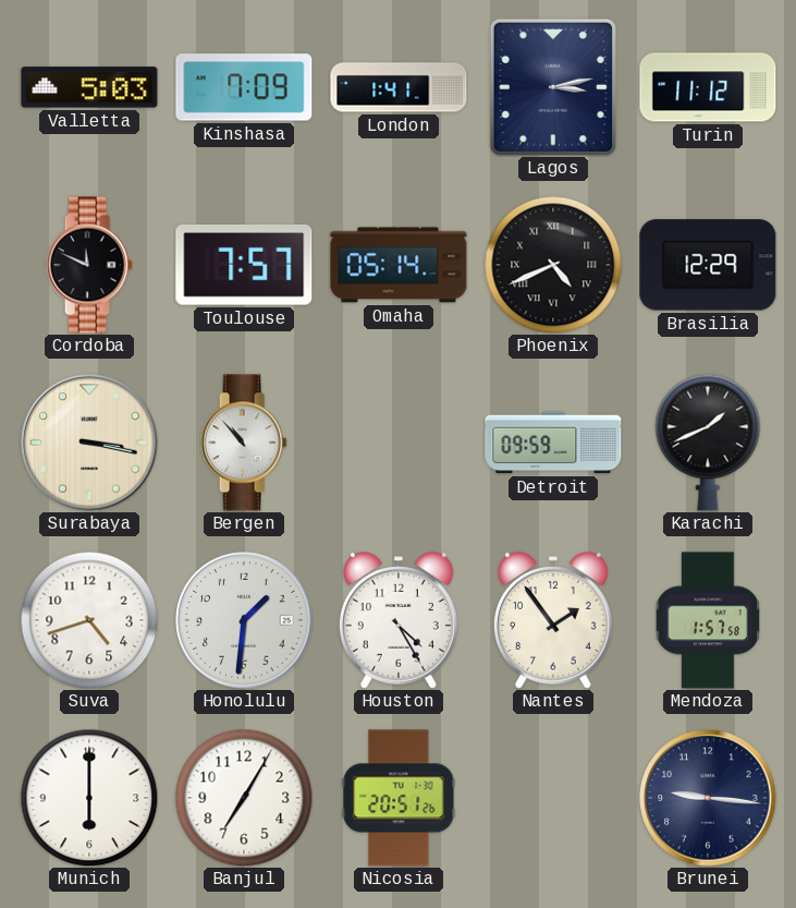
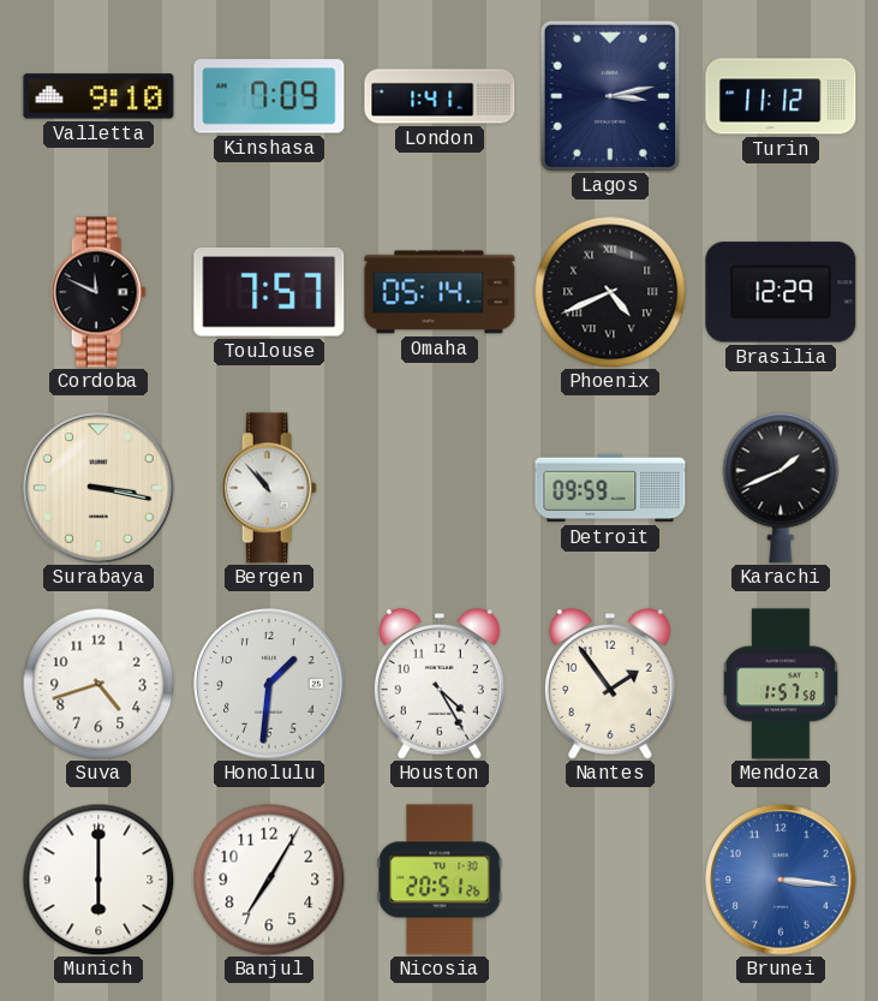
Valletta: 5:03 -> 9:10 (98, 96)
Brunei: 9:16 -> 3:16 (781, 880)
Brunei dial: navy -> blue (781, 880)
